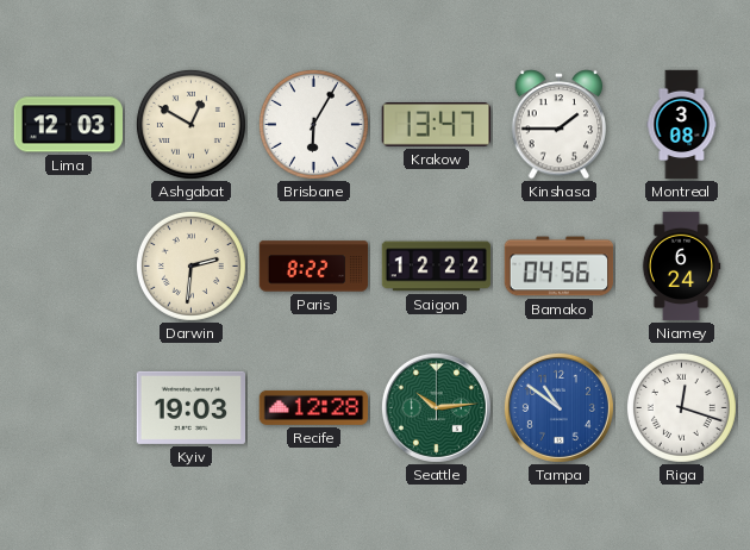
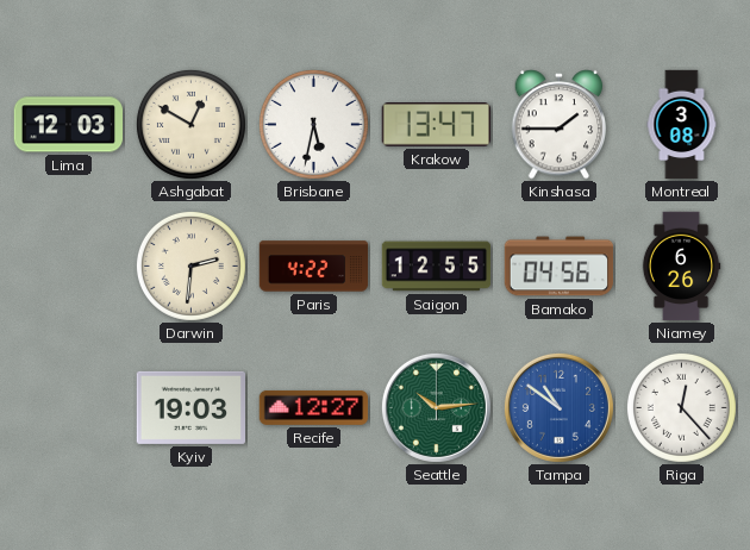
Brisbane: 6:05 -> 5:32 (313, 124)
Paris: 8:22 -> 4:22 (314, 267)
Saigon: 12:22 -> 12:55 (437, 267)
Niamey: 6:24 -> 6:26 (681, 267)
Recife: 12:28 -> 12:27 (314, 407)
Riga: 12:18 -> 12:23 (681, 407)
